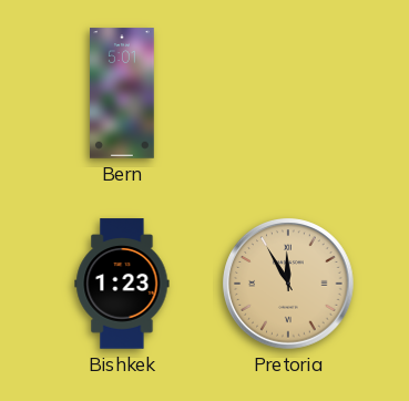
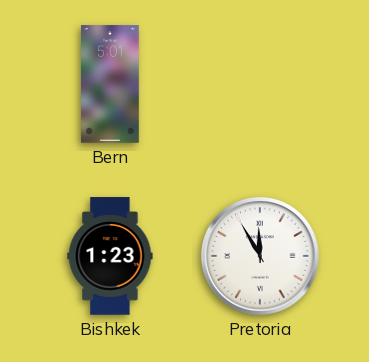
Pretoria dial: champagne -> white (260, 256)
